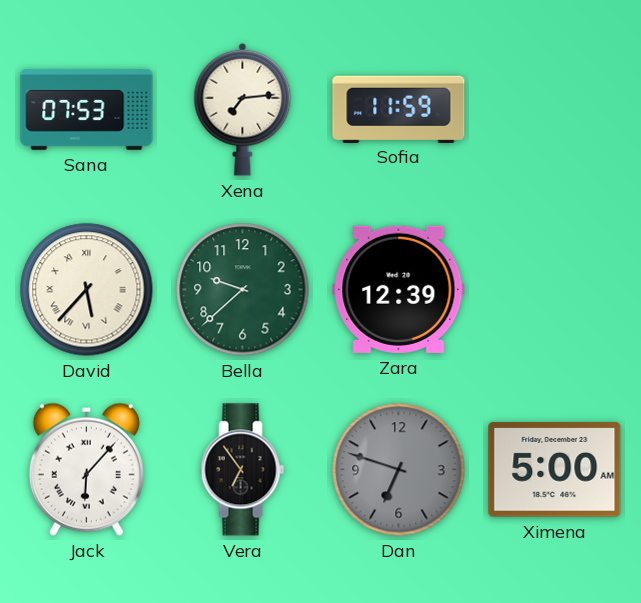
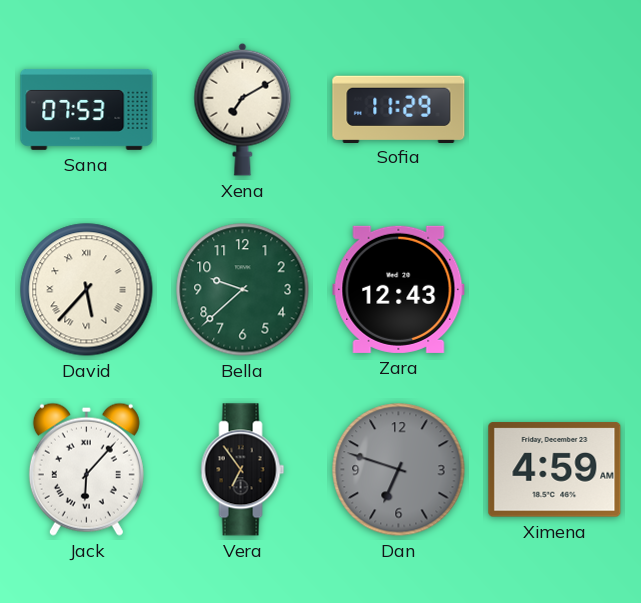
Xena: 7:14 -> 7:10 (243, 109)
Sofia: 11:59 -> 11:29 (399, 109)
Zara: 12:39 -> 12:43 (399, 289)
Ximena: 5:00 -> 4:59 (555, 470)
